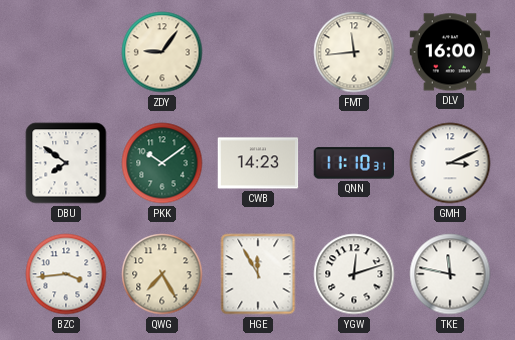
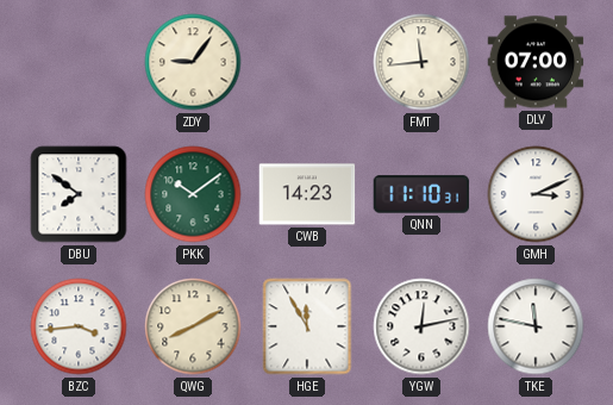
DLV: 16:00 -> 07:00 (536, 62)
QWG: 7:25 -> 8:10 (193, 326)
YGW: 12:12 -> 12:13 (421, 326)
